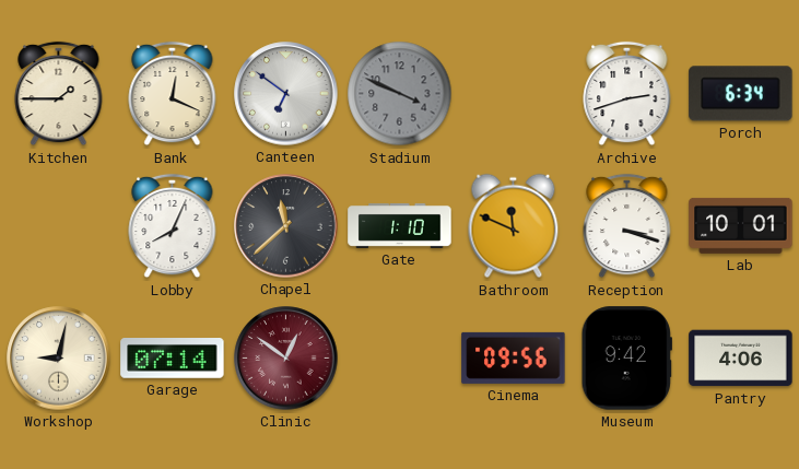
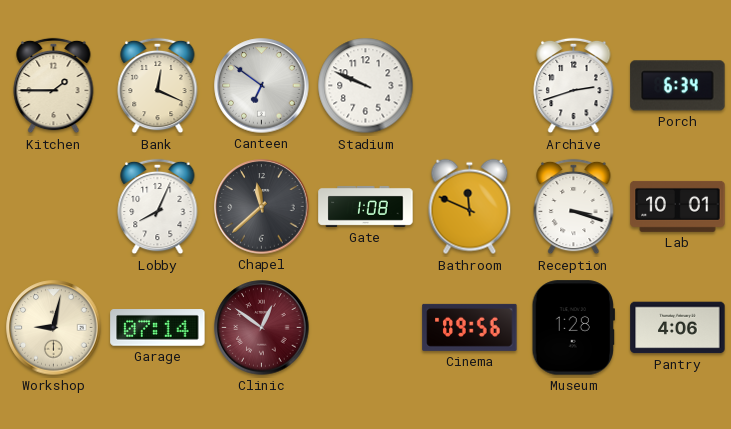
Stadium: 3:49 -> 9:49 (366, 86)
Stadium dial: grey -> white (366, 86)
Gate: 1:10 -> 1:08 (366, 206)
Museum: 9:42 -> 1:28 (573, 328)
